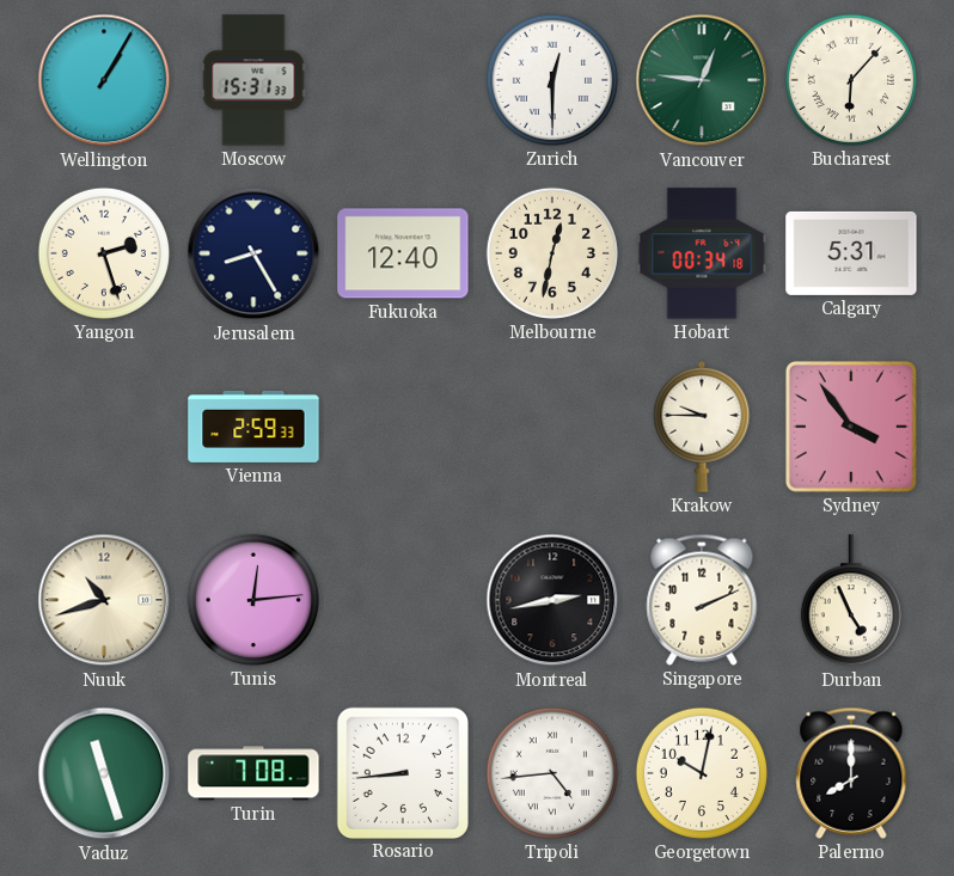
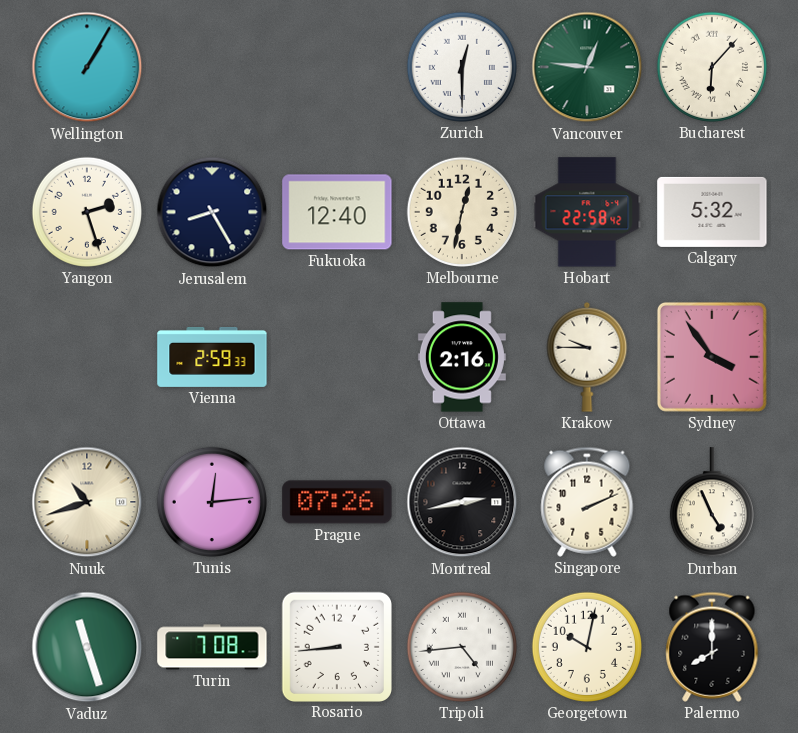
Moscow: 15:31 -> none (253, 80)
Hobart: 00:34 -> 22:58 (587, 212)
Calgary: 5:31 -> 5:32 (712, 212)
Ottawa: none -> 2:16 (462, 357)
Prague: none -> 07:26 (337, 502)
